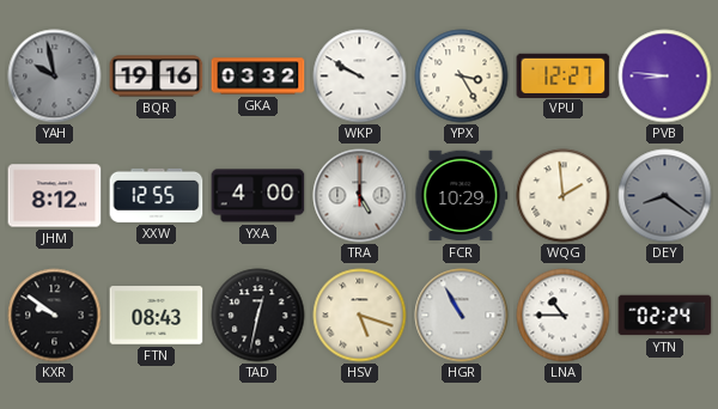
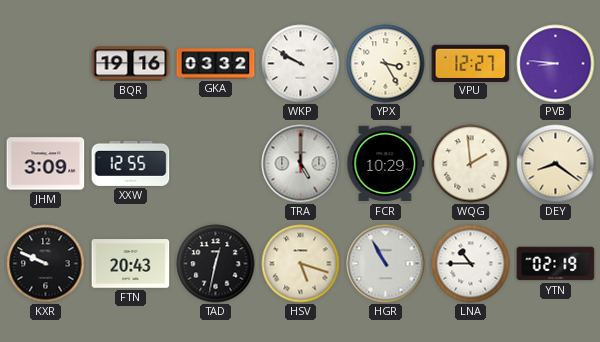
YAH: 9:58 -> none (55, 77)
JHM: 8:12 -> 3:09 (46, 164)
YXA: 4:00 -> none (258, 196)
DEY dial: grey -> cream (556, 164)
KXR: 9:51 -> 9:49 (46, 264)
FTN: 08:43 -> 20:43 (131, 264)
YTN: 02:24 -> 02:19 (556, 264)
